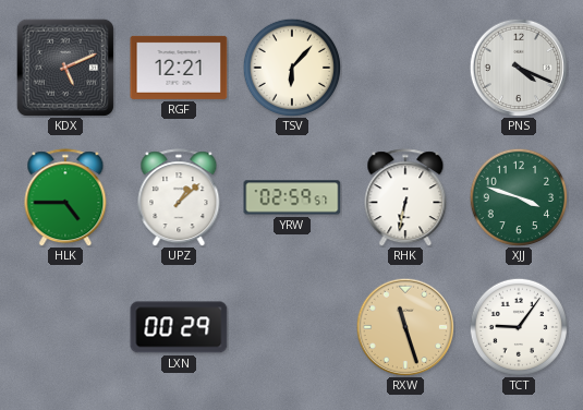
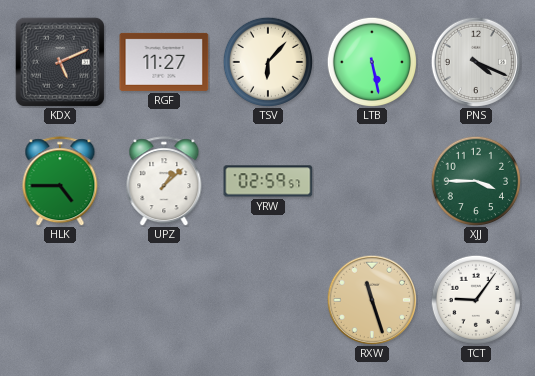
RGF: 12:21 -> 11:27 (164, 62)
LTB: none -> 5:28 (371, 61)
RHK: 6:32 -> none (405, 197)
XJJ: 3:48 -> 3:45 (475, 180)
LXN: 00:29 -> none (179, 327)
